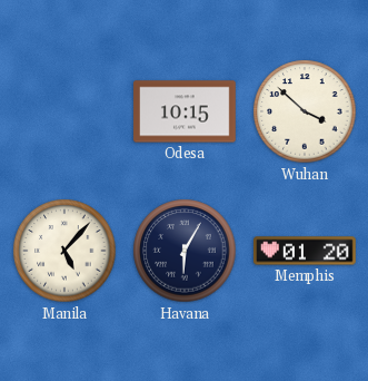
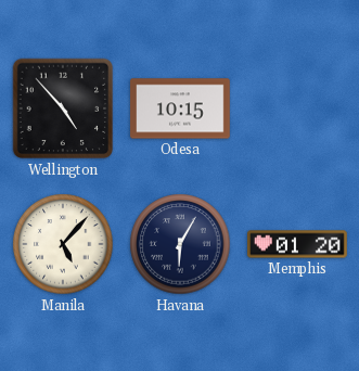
Wellington: none -> 4:53 (63, 108)
Wuhan: 3:52 -> none (305, 111)
